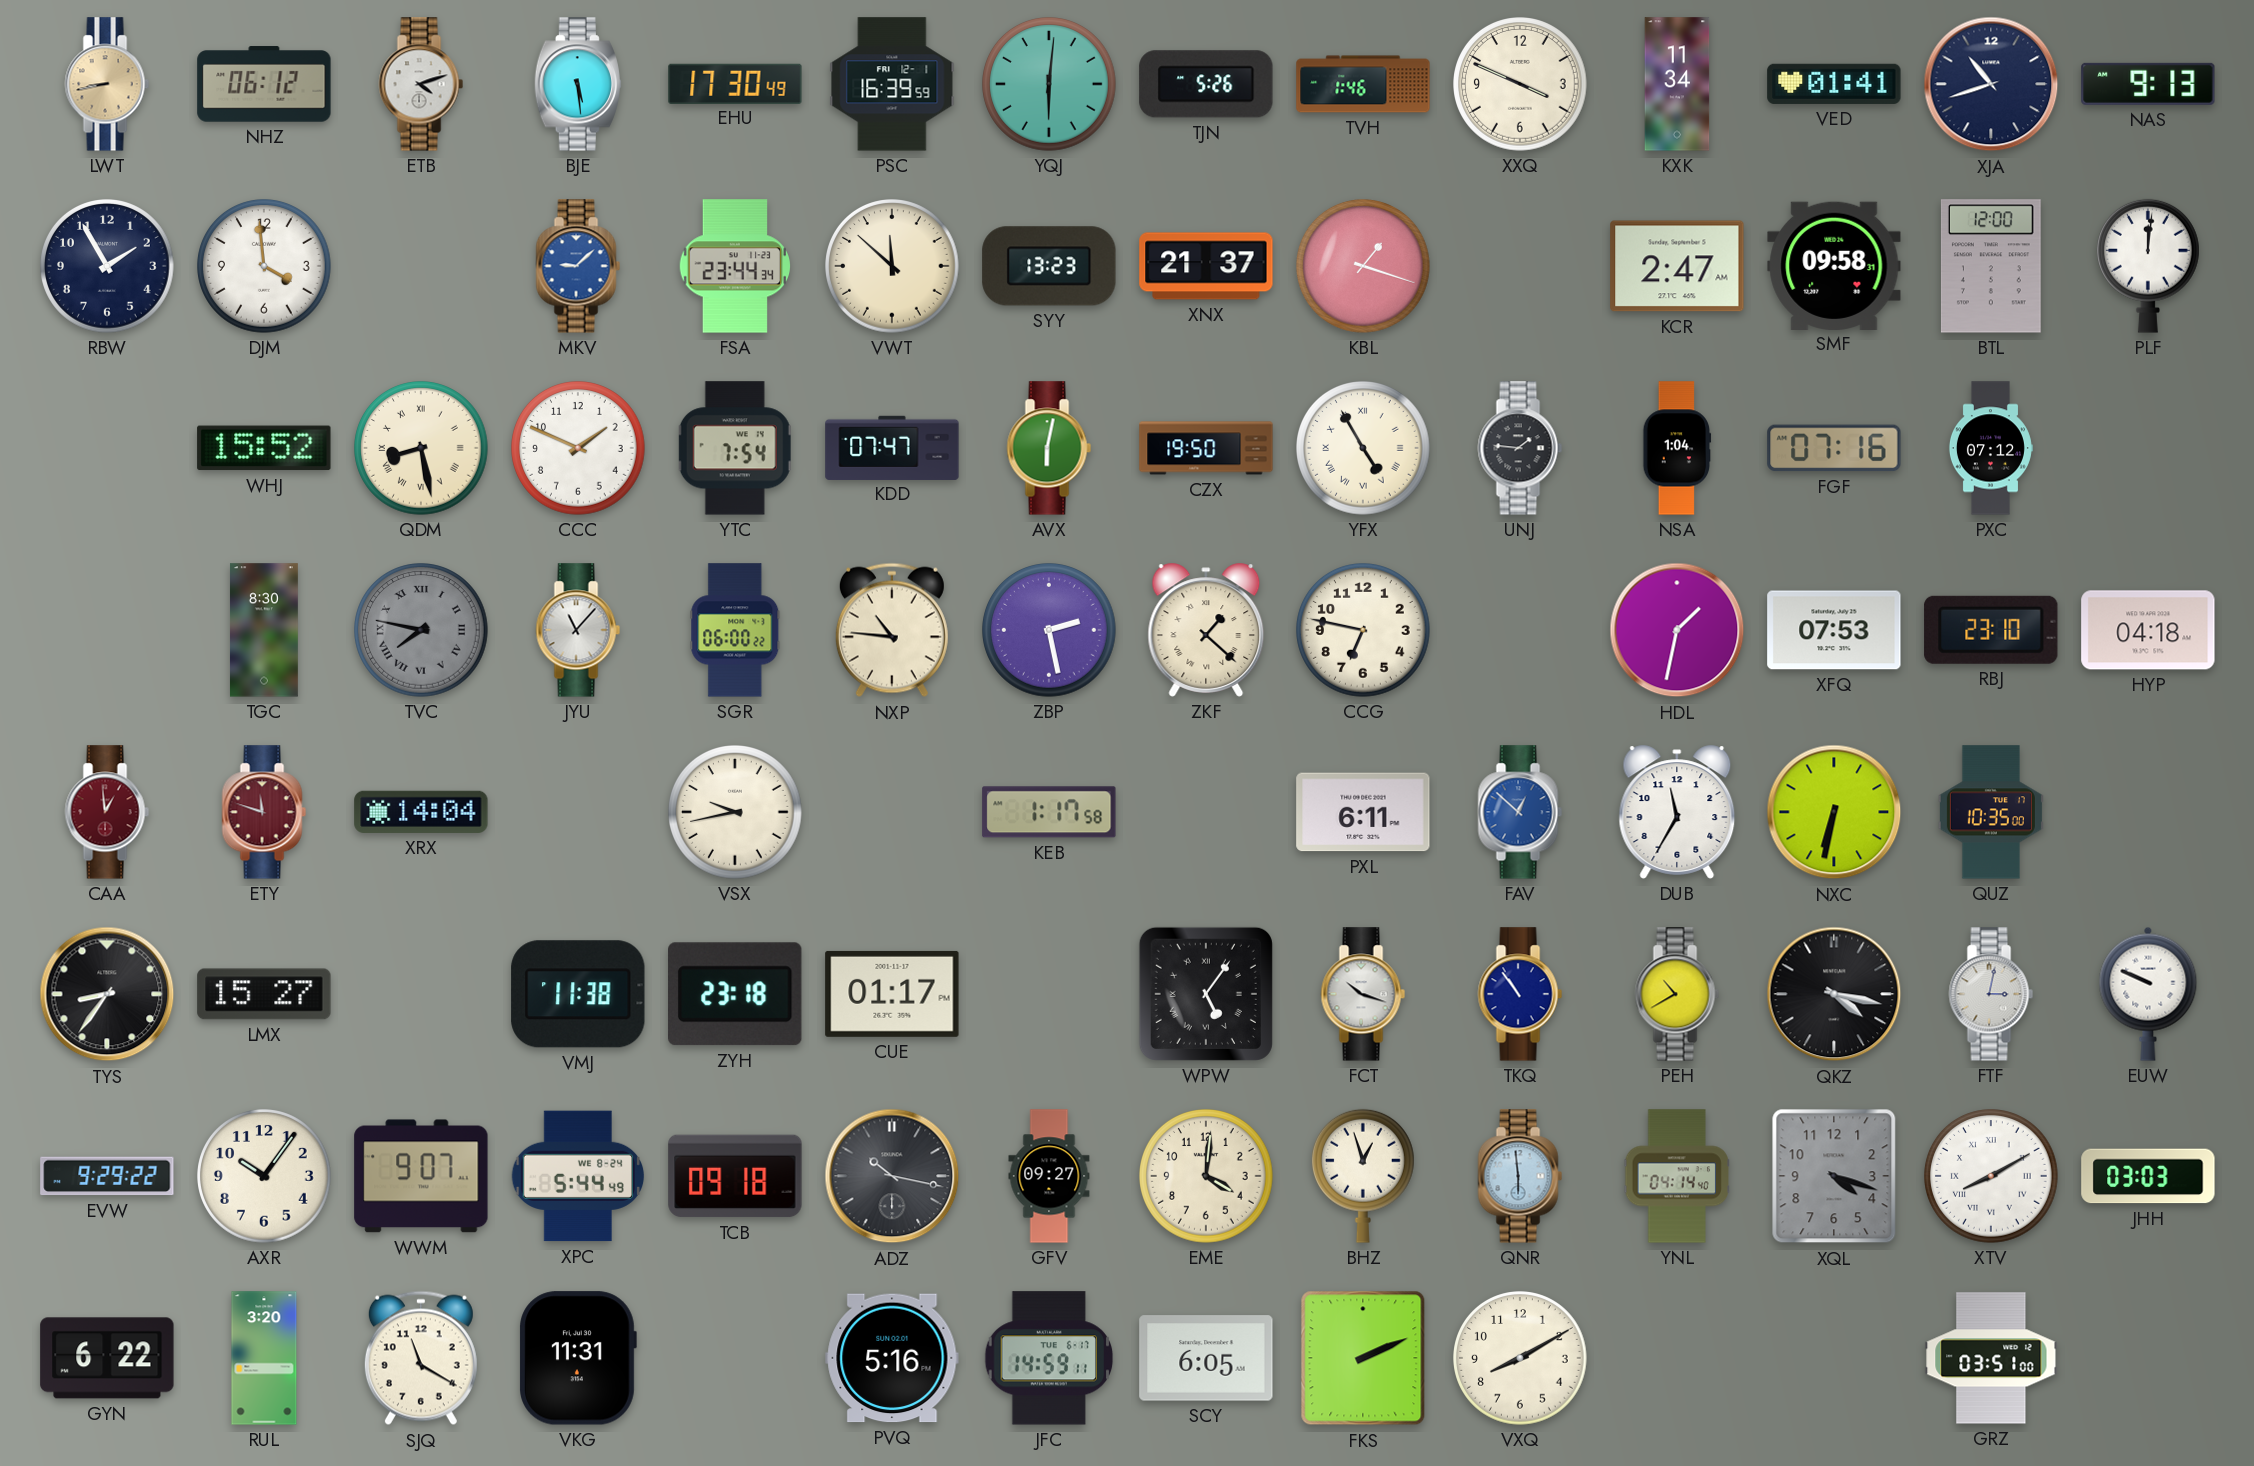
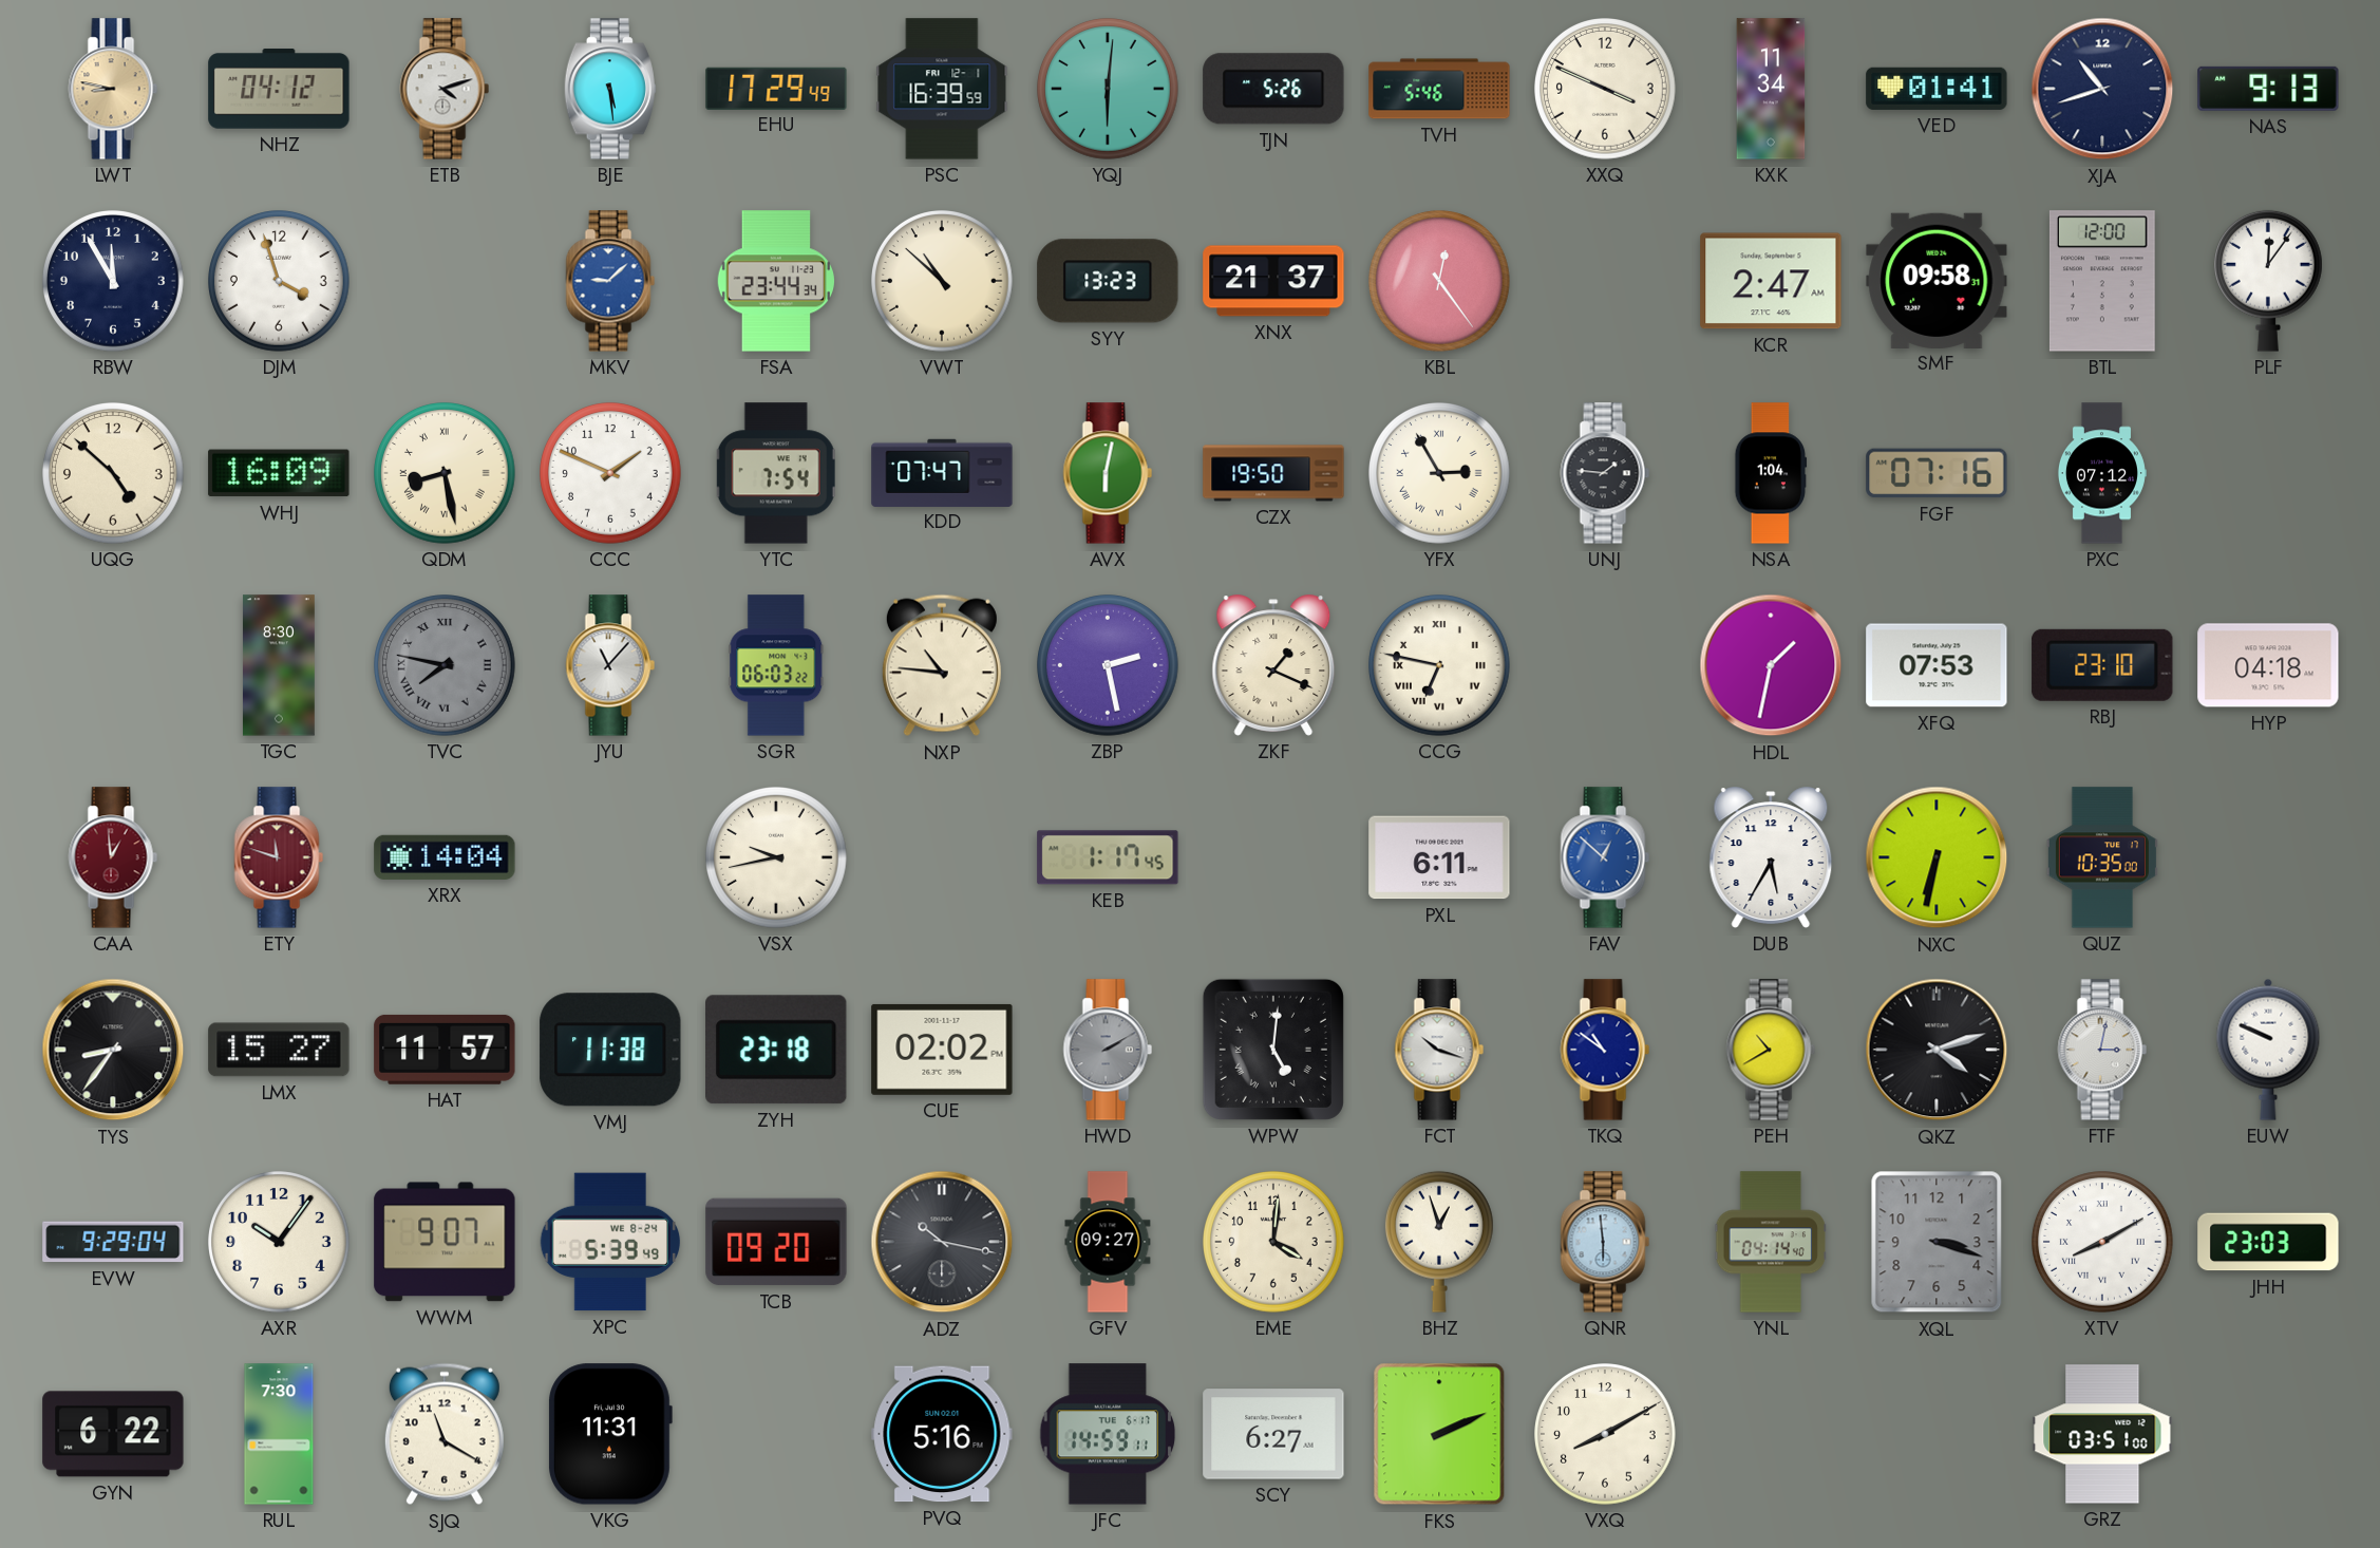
LWT: 8:43 -> 8:47 (113, 89)
NHZ: 06:12 -> 04:12 (279, 89)
EHU: 17:30 -> 17:29 (776, 88)
TVH: 1:46 -> 5:46 (1439, 89)
RBW: 1:55 -> 11:55 (114, 282)
DJM: 3:59 -> 3:57 (280, 282)
VWT: 11:52 -> 10:52 (943, 282)
KBL: 1:18 -> 12:24 (1440, 282)
PLF: 12:01 -> 12:06 (2268, 281)
UQG: none -> 4:52 (114, 474)
WHJ: 15:52 -> 16:09 (279, 473)
YFX: 4:55 -> 2:55 (1440, 474)
SGR: 06:00 -> 06:03 (776, 665)
ZKF: 1:22 -> 1:19 (1273, 665)
CCG numerals: Arabic -> Roman (1440, 666)
KEB: 1:17:58 -> 1:17:45 (1108, 857)
DUB: 11:35 -> 5:35 (1771, 857)
HAT: none -> 11:57 (445, 1050)
CUE: 01:17 -> 02:02 (942, 1050)
HWD: none -> 2:10 (1108, 1050)
WPW: 5:06 -> 5:01 (1273, 1050)
TKQ: 10:54 -> 10:51 (1605, 1050)
QKZ: 4:17 -> 4:12 (1937, 1050)
EVW: 9:29:22 -> 9:29:04 (113, 1242)
XPC: 5:44 -> 5:39 (610, 1242)
TCB: 09:18 -> 09:20 (776, 1242)
XQL: 4:18 -> 3:18 (1937, 1242)
JHH: 03:03 -> 23:03 (2268, 1242)
RUL: 3:20 -> 7:30 (279, 1434)
SCY: 6:05 -> 6:27 (1273, 1434)
